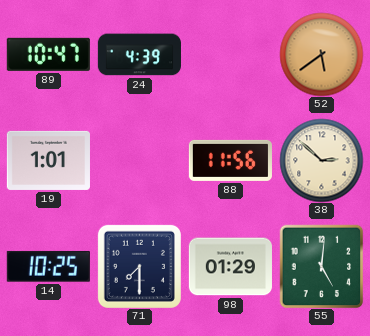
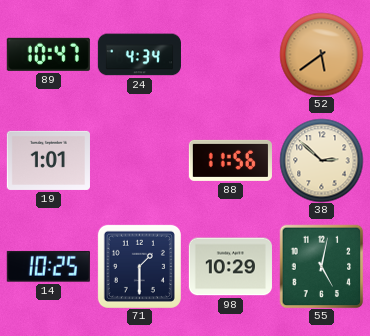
24: 4:39 -> 4:34 (139, 55)
71: 7:30 -> 1:30 (139, 266)
98: 01:29 -> 10:29 (230, 267)
55: 5:01 -> 5:02 (321, 266)
